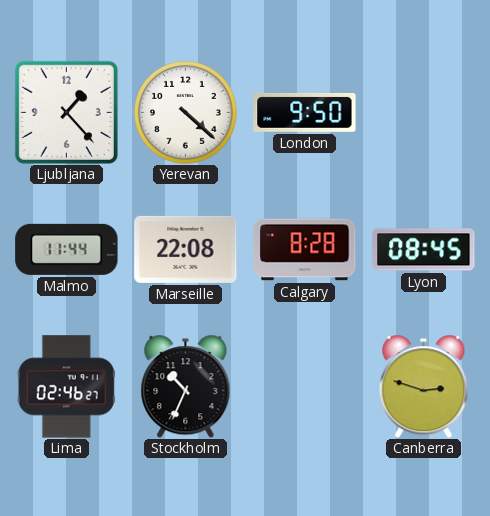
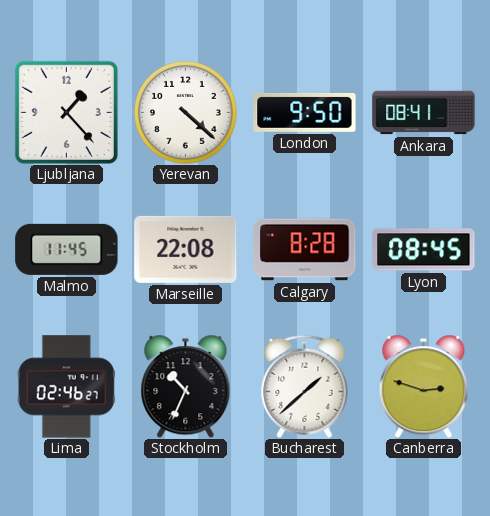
Ankara: none -> 08:41 (424, 113)
Malmo: 11:44 -> 11:45 (67, 249)
Bucharest: none -> 1:38 (305, 386)
